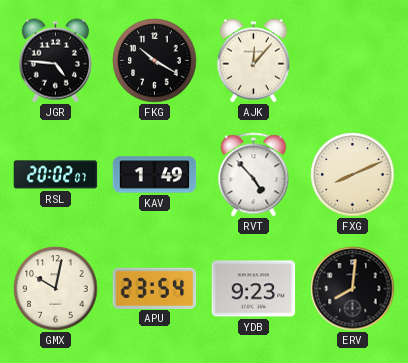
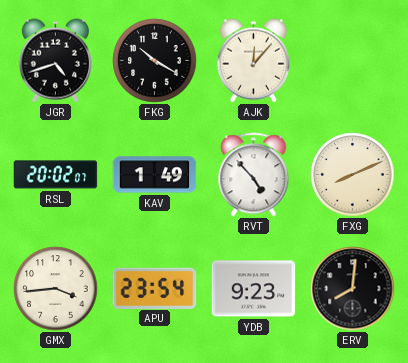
JGR: 4:46 -> 4:42 (55, 61)
GMX: 10:02 -> 3:44 (56, 289)
